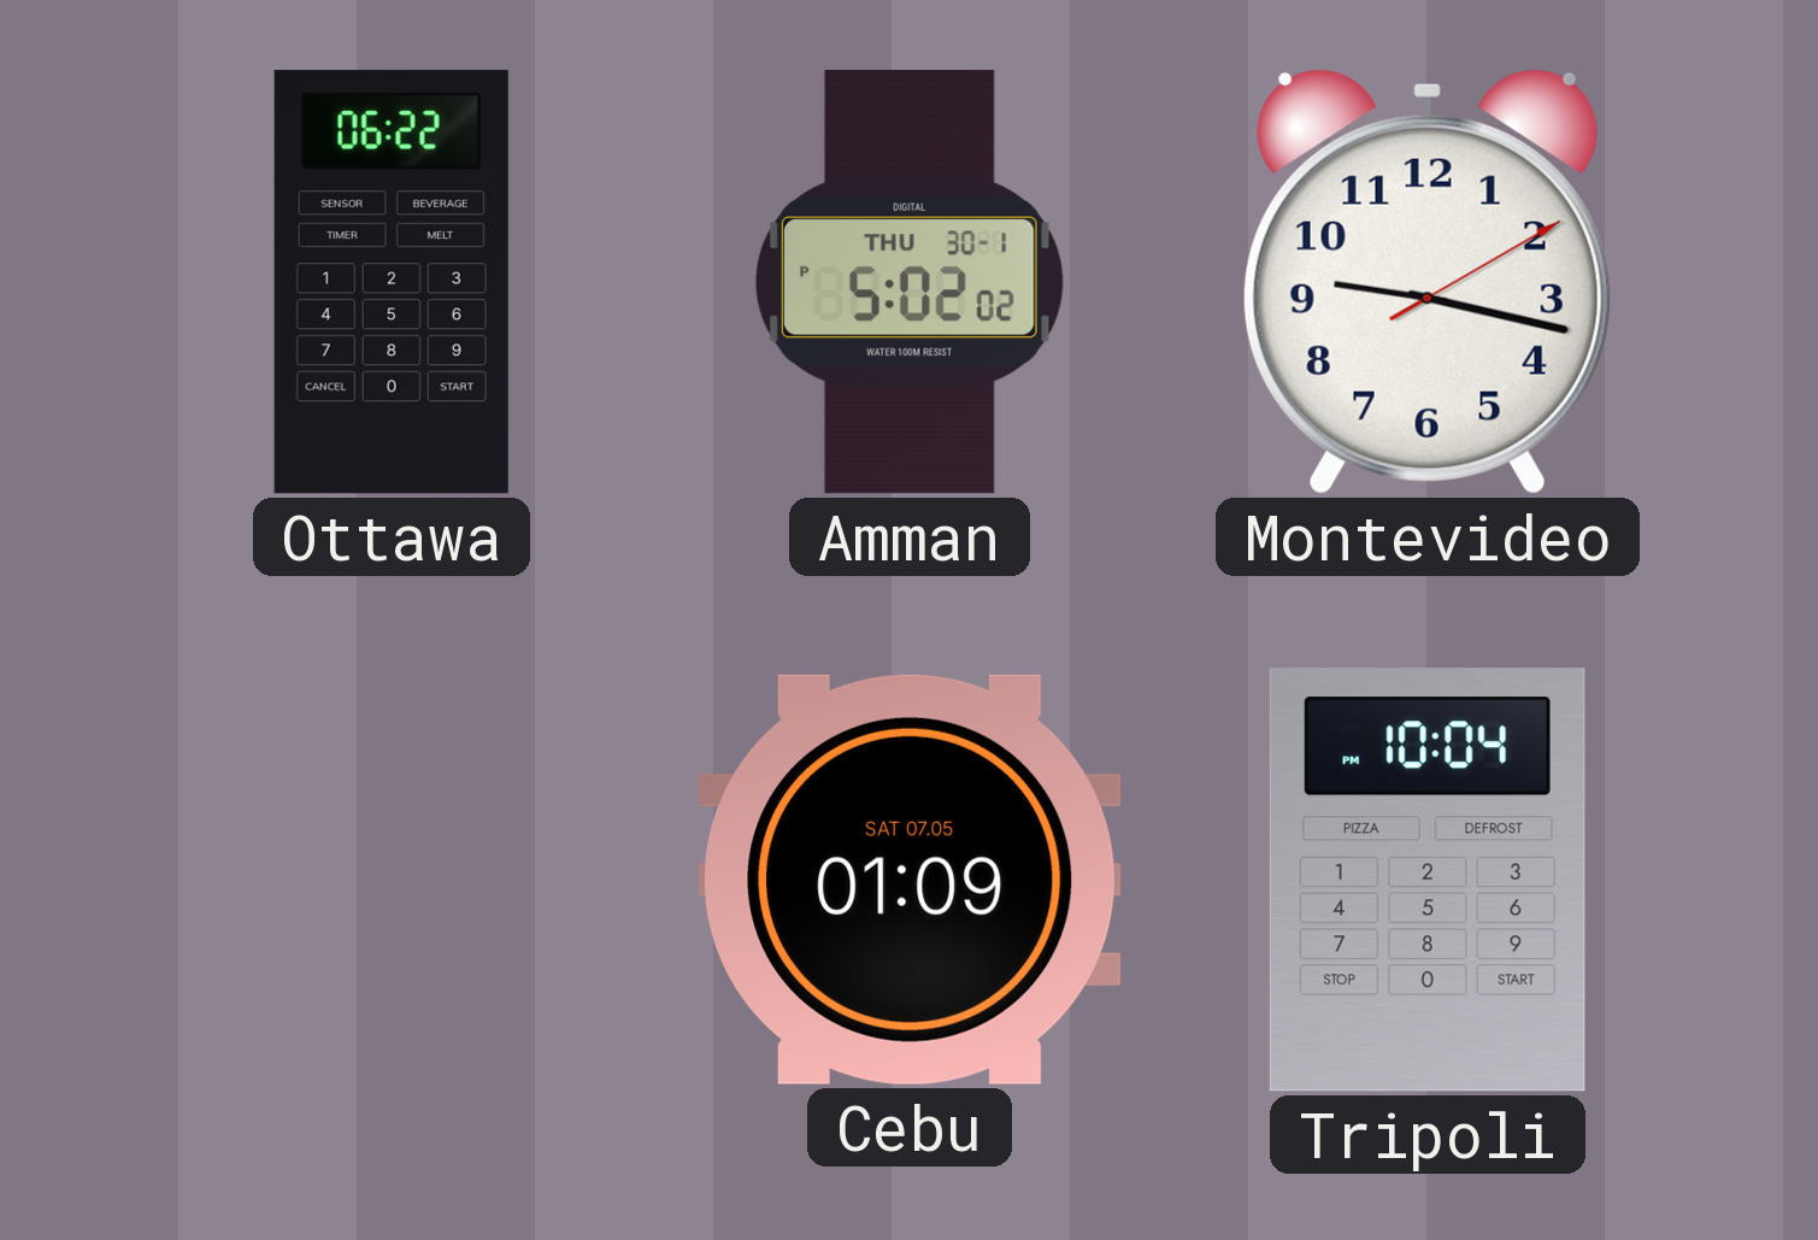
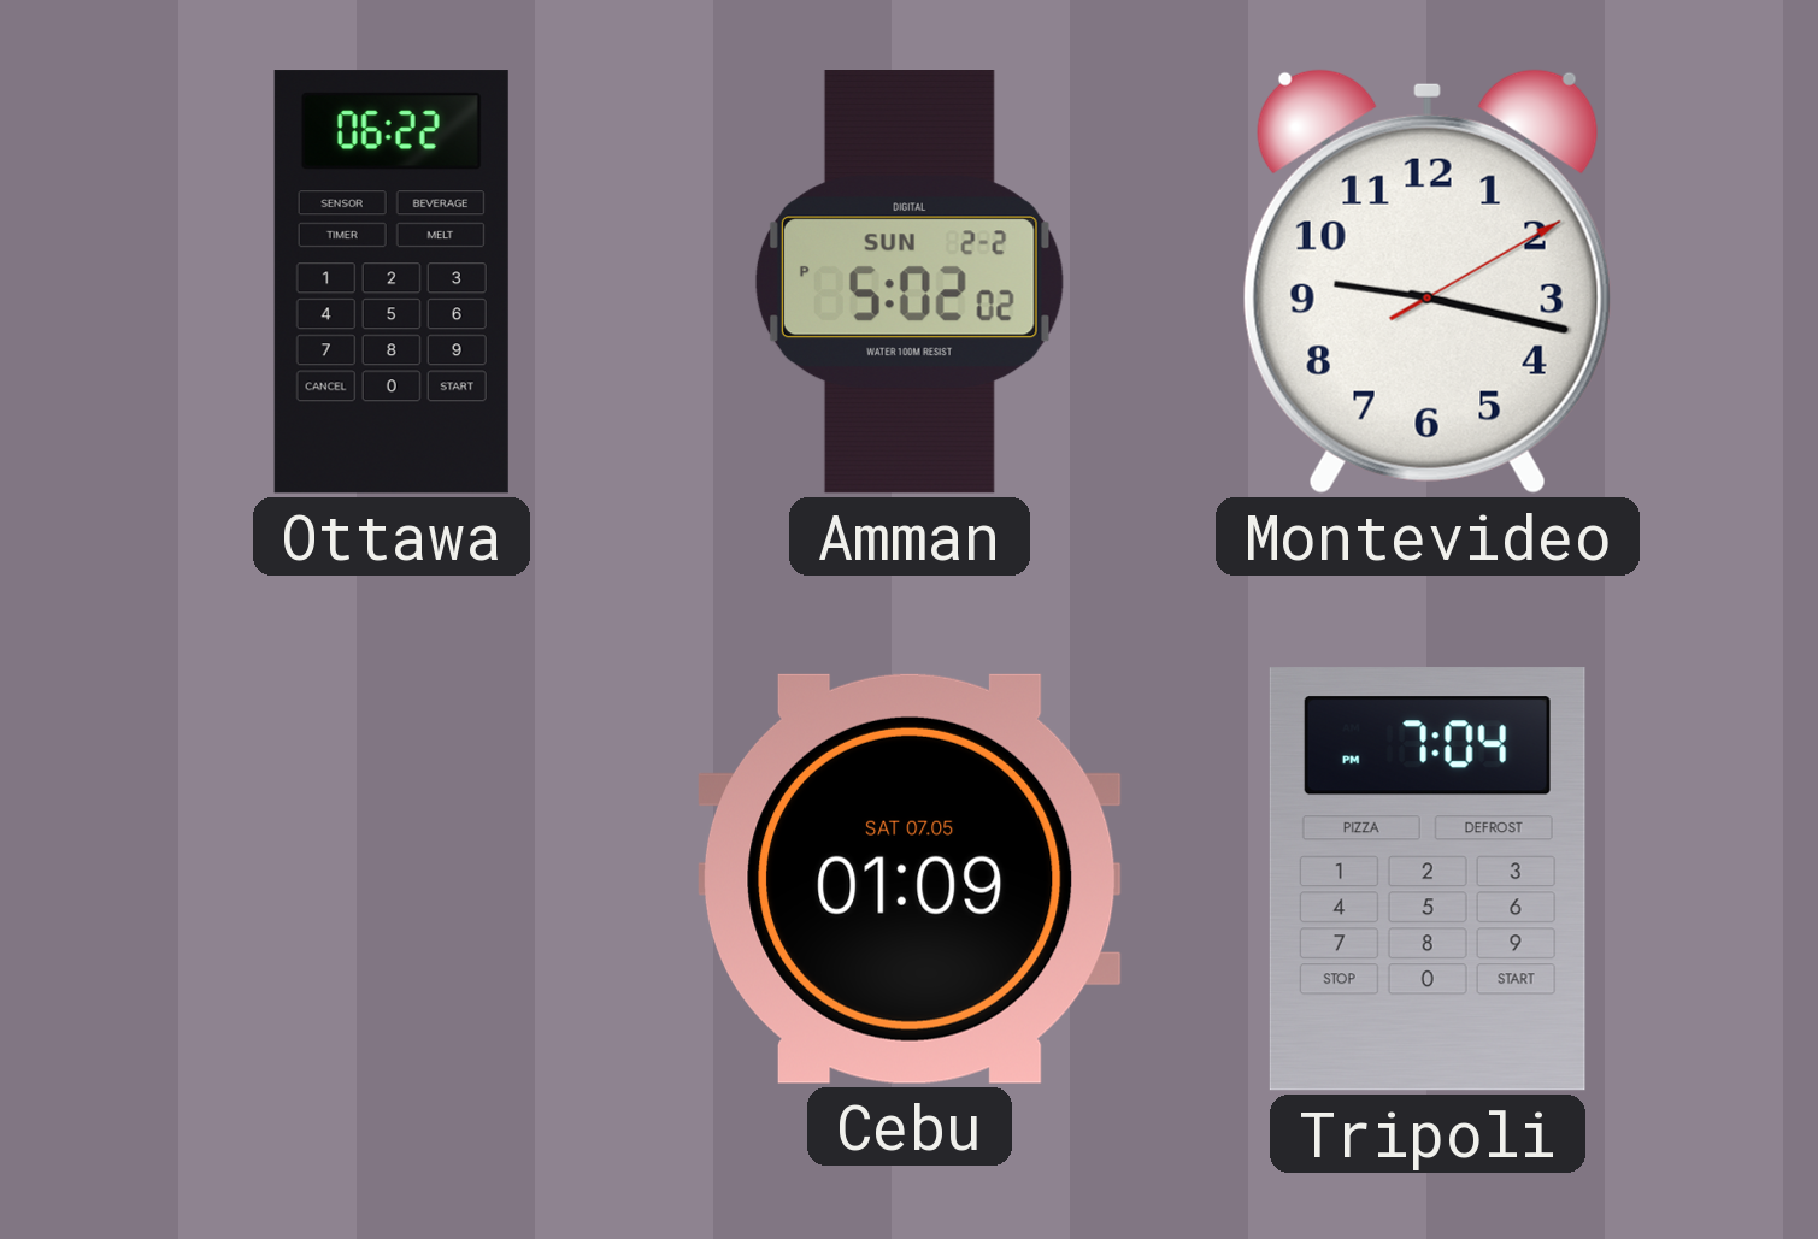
Amman date: THU 30-1 -> SUN 2-2 (910, 282)
Tripoli: 10:04 -> 7:04 (1428, 879)
